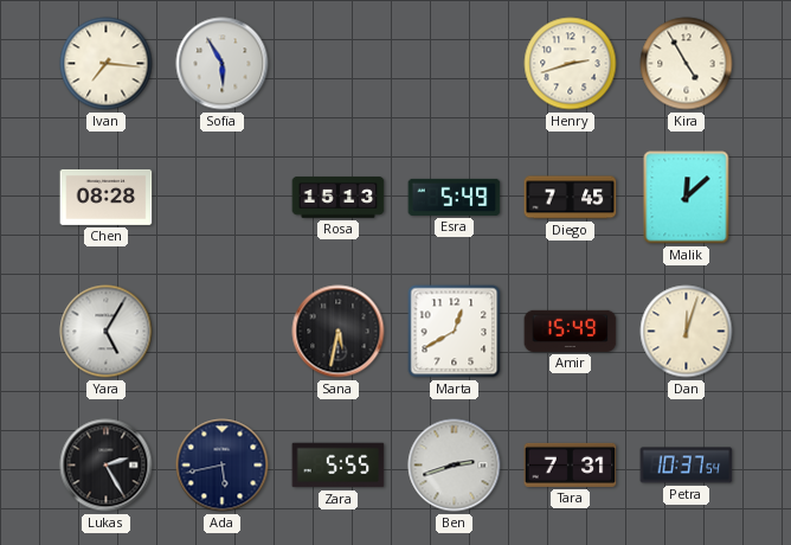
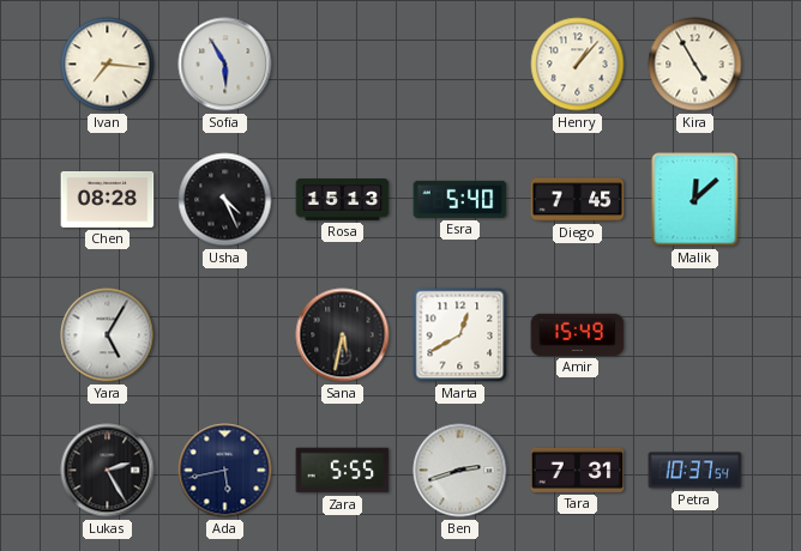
Henry: 2:42 -> 1:07 (578, 65)
Usha: none -> 4:26 (225, 200)
Esra: 5:49 -> 5:40 (460, 199)
Dan: 12:03 -> none (687, 332)
